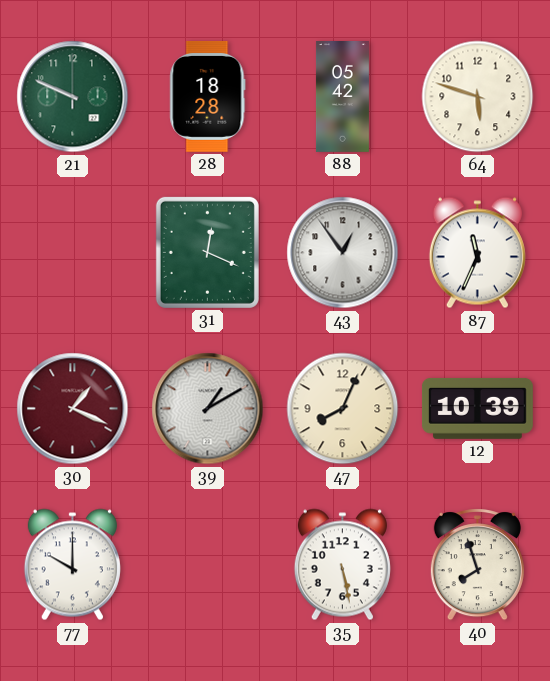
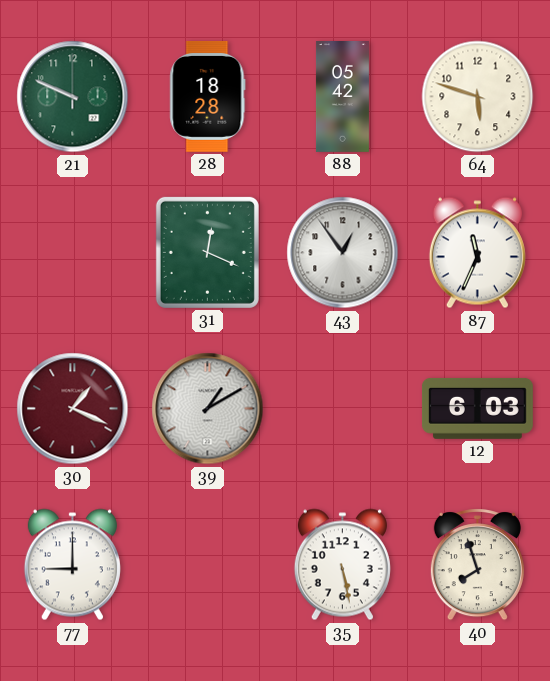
47: 8:04 -> none (343, 409)
12: 10:39 -> 6:03 (477, 408)
77: 10:00 -> 9:00 (72, 565)
